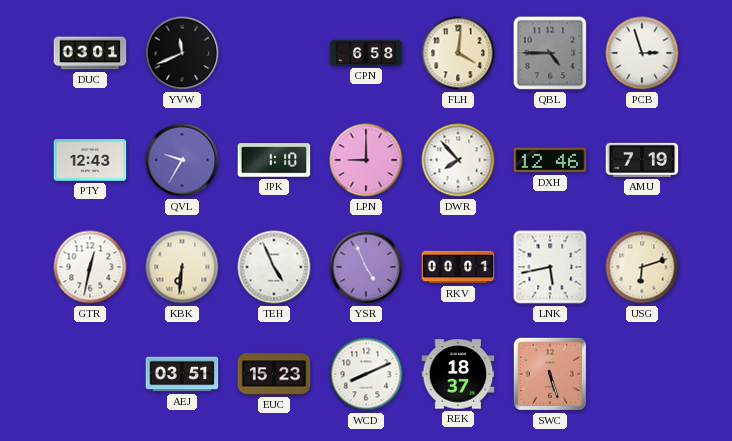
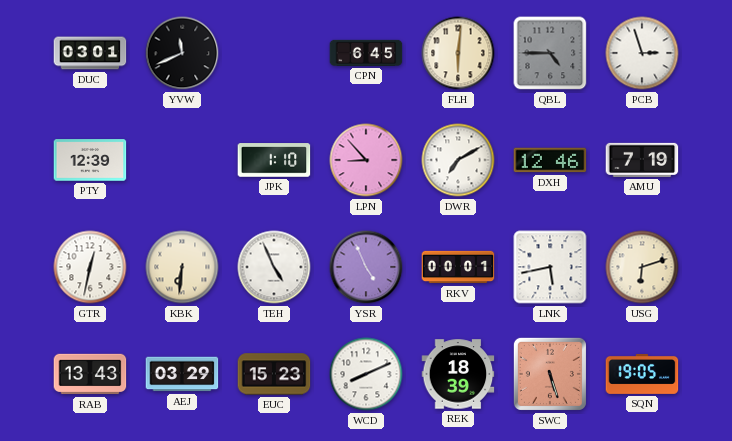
CPN: 6:58 -> 6:45 (366, 53)
FLH: 4:01 -> 6:01 (458, 53)
PTY: 12:43 -> 12:39 (90, 160)
QVL: 9:35 -> none (182, 160)
LPN: 9:00 -> 8:53 (366, 160)
DWR: 7:53 -> 7:10 (458, 160)
RAB: none -> 13:43 (90, 374)
AEJ: 03:51 -> 03:29 (182, 374)
REK: 18:37 -> 18:39 (458, 374)
SQN: none -> 19:05 (642, 374)
